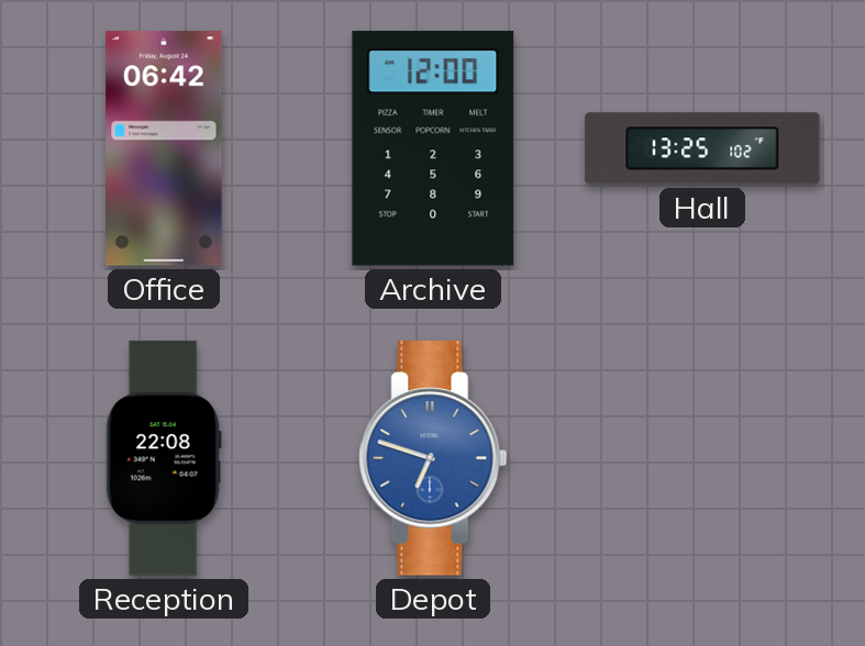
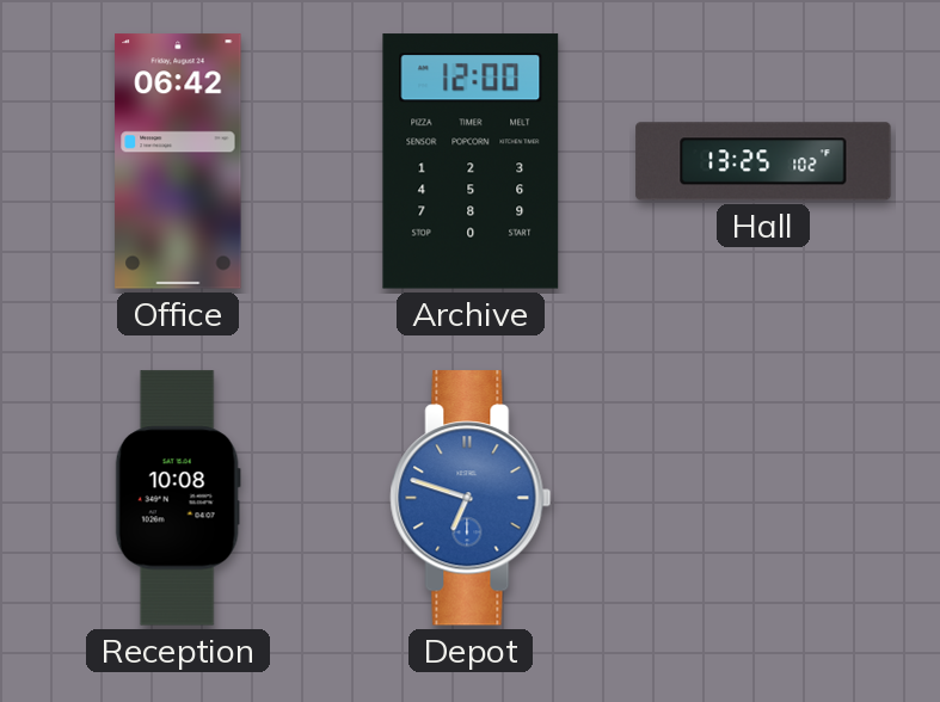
Reception: 22:08 -> 10:08 (178, 498)
